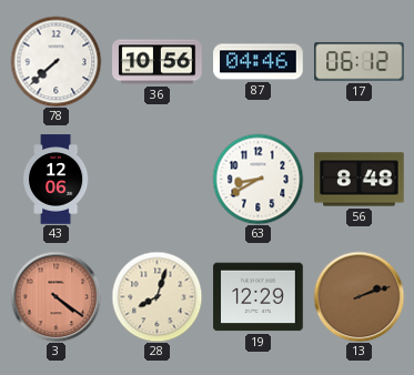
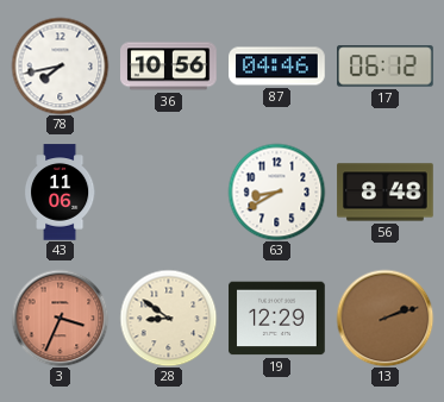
78: 7:38 -> 7:43 (60, 65)
43: 12:06 -> 11:06 (60, 193)
3: 4:21 -> 3:34 (60, 318)
28: 8:03 -> 8:51 (168, 318)
